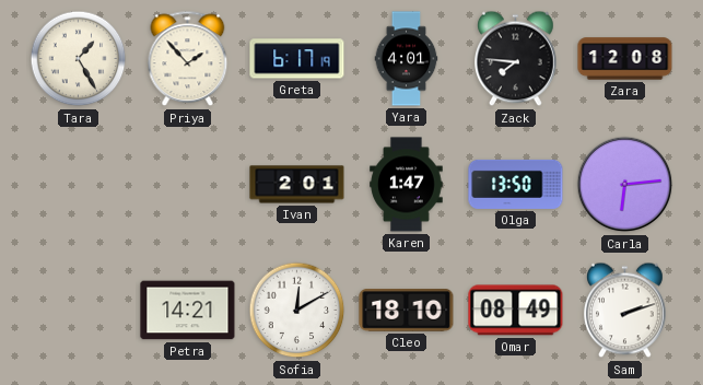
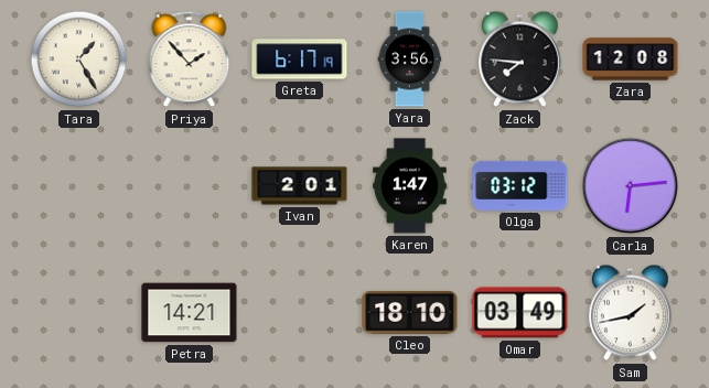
Yara: 4:01 -> 3:56 (410, 60)
Olga: 13:50 -> 03:12 (520, 185)
Sofia: 12:10 -> none (297, 311)
Omar: 08:49 -> 03:49 (520, 313)
Sam: 2:12 -> 1:43 (631, 313)
